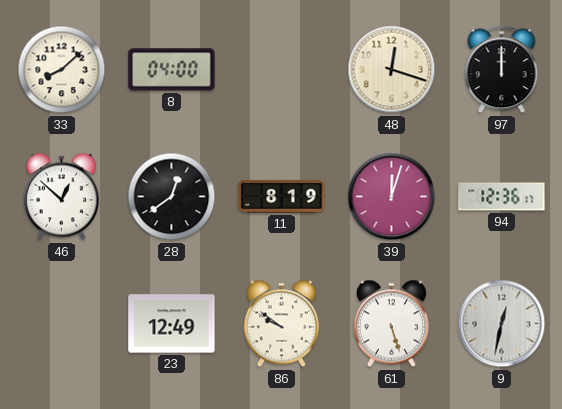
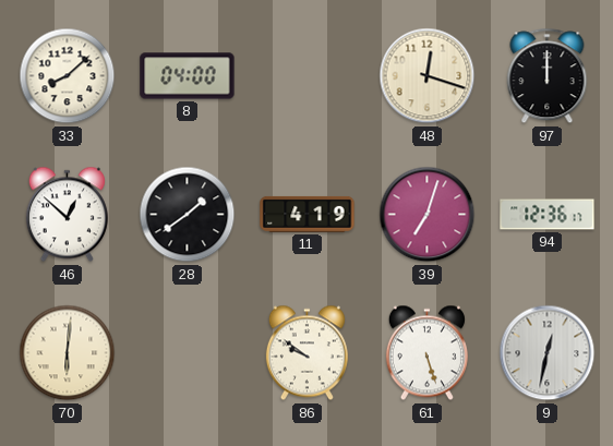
28: 12:39 -> 1:39 (188, 215)
11: 8:19 -> 4:19 (308, 214)
39: 12:03 -> 7:03 (428, 215)
70: none -> 6:01 (68, 353)
23: 12:49 -> none (172, 324)
